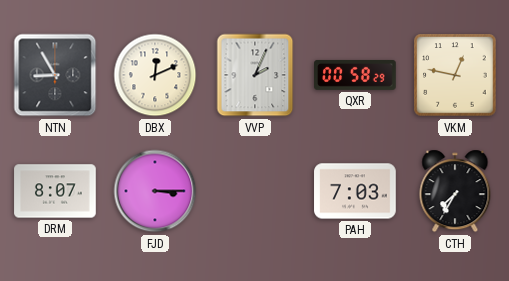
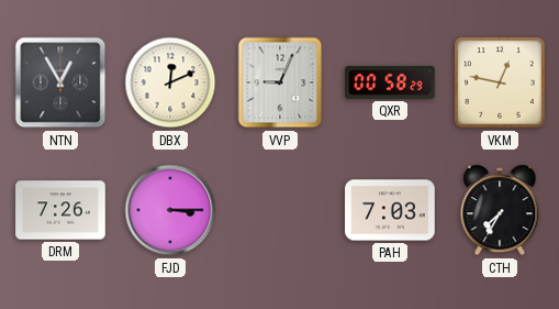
NTN: 8:55 -> 12:55 (60, 82)
VVP: 2:04 -> 9:04 (280, 82)
DRM: 8:07 -> 7:26 (60, 210)
